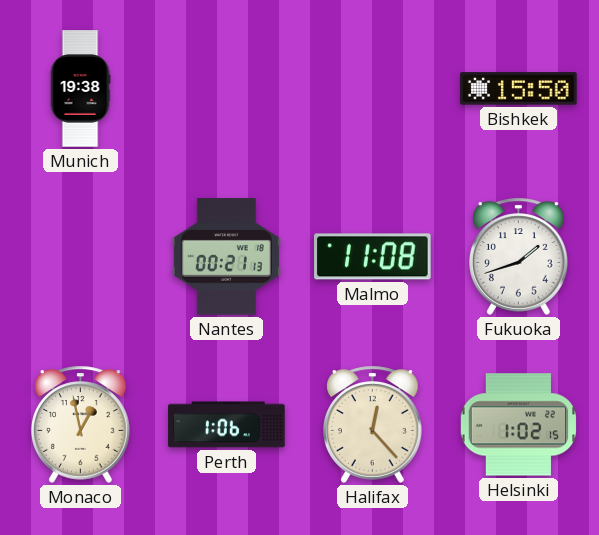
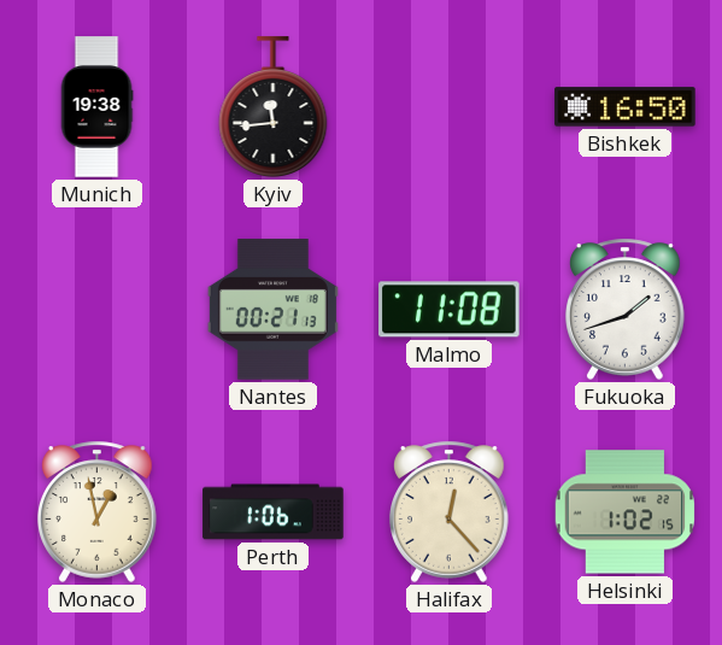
Kyiv: none -> 11:44 (274, 107)
Bishkek: 15:50 -> 16:50 (626, 107)
